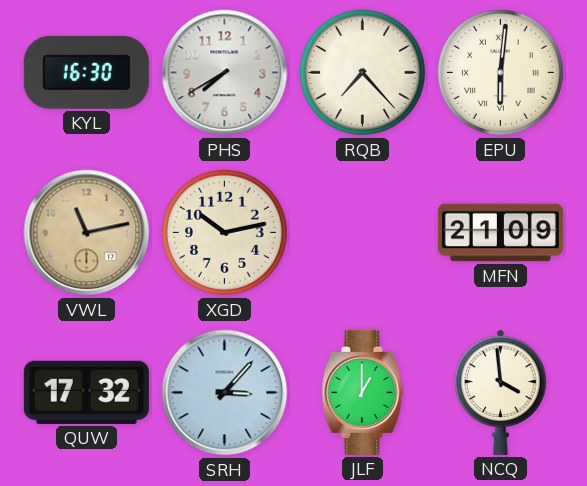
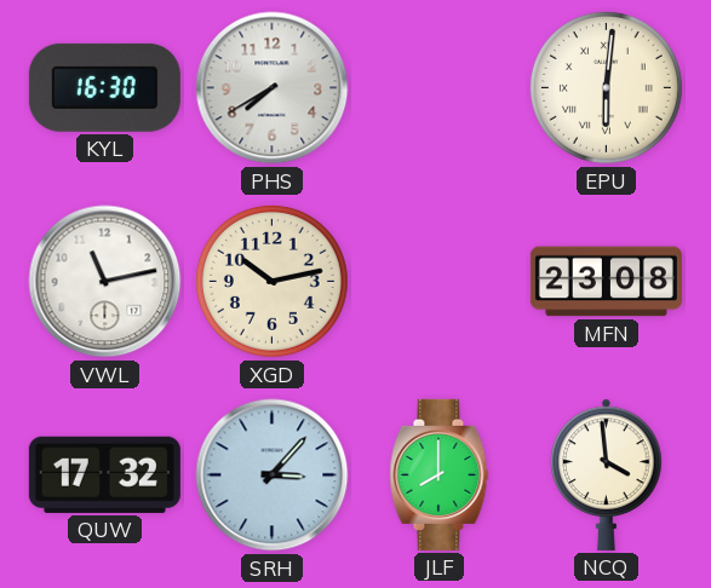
RQB: 7:23 -> none (362, 72)
VWL dial: champagne -> white (105, 282)
MFN: 21:09 -> 23:08 (606, 282)
JLF: 1:00 -> 8:00 (440, 474)
